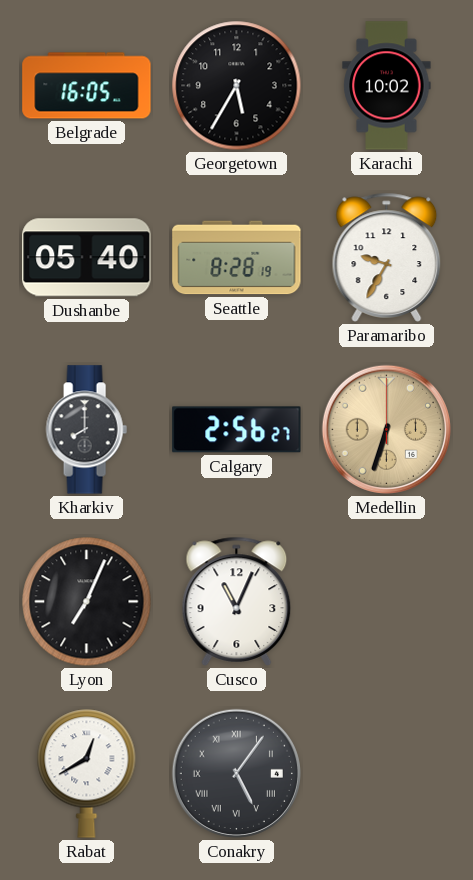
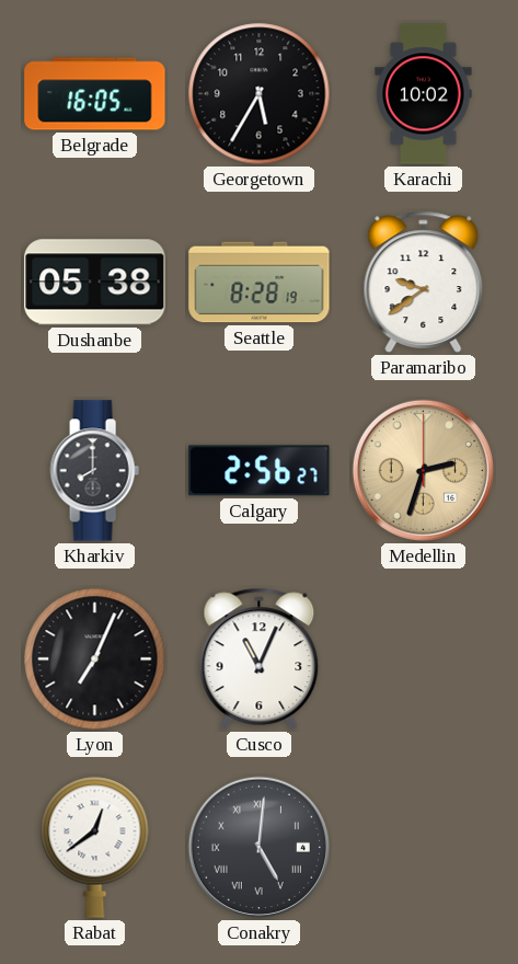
Dushanbe: 05:40 -> 05:38 (95, 283)
Paramaribo: 9:35 -> 9:39 (424, 282)
Medellin: 6:33 -> 2:33 (423, 470)
Rabat: 12:40 -> 12:39 (95, 847)
Conakry: 5:06 -> 5:01 (258, 847)
